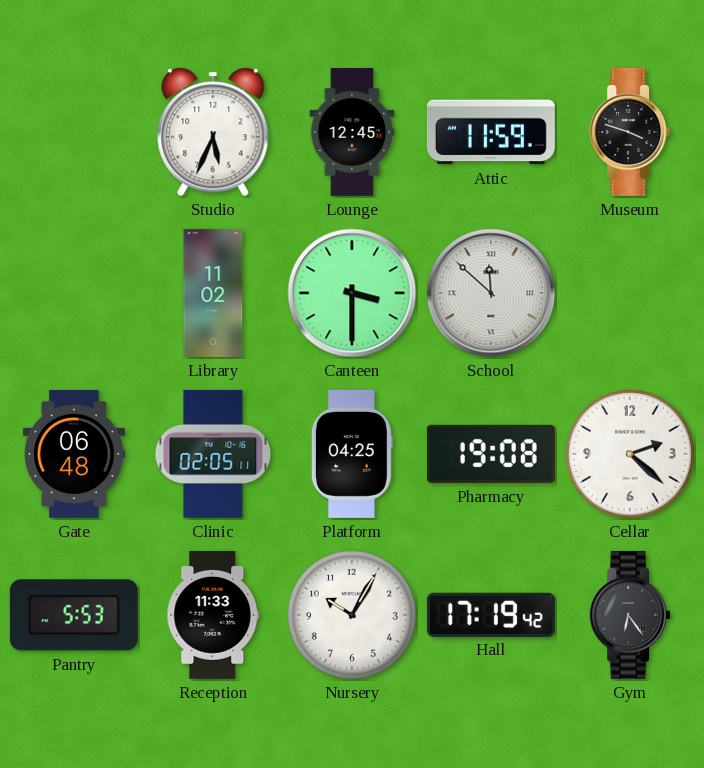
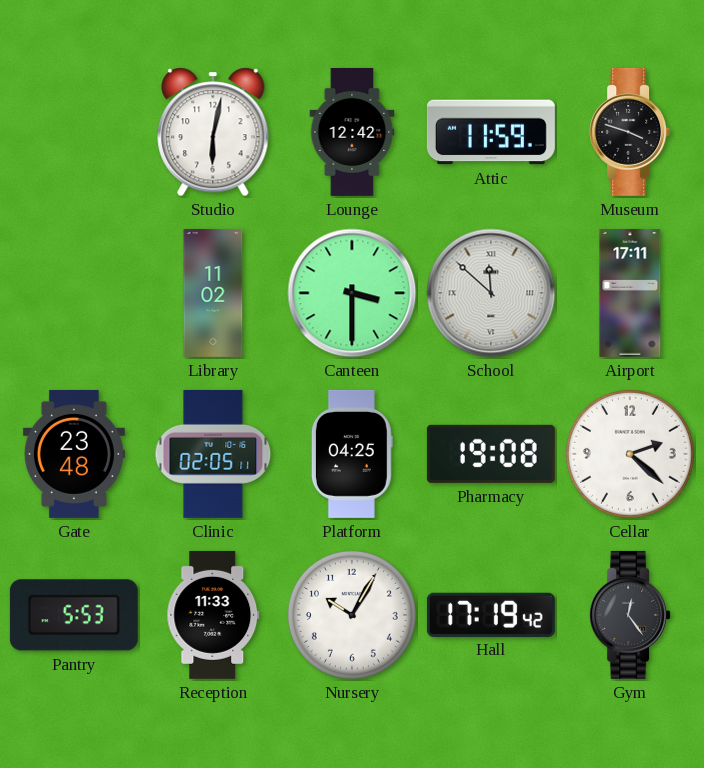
Studio: 5:34 -> 6:02 (213, 132)
Lounge: 12:45 -> 12:42 (352, 132)
Airport: none -> 17:11 (630, 293)
Gate: 06:48 -> 23:48 (74, 454)
Gym: 6:24 -> 12:24 (630, 615)
